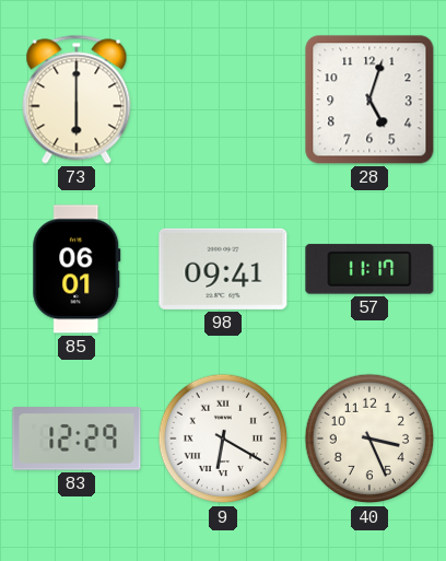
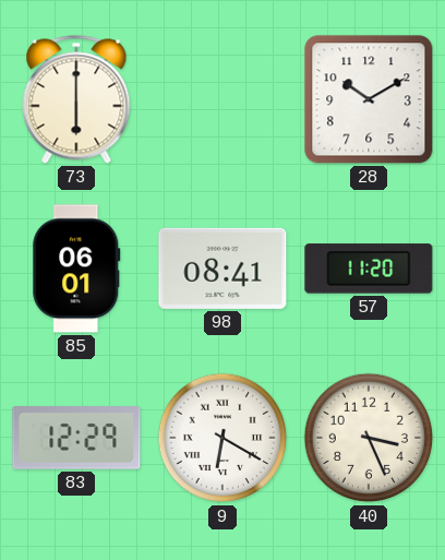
28: 5:03 -> 10:10 (369, 99)
98: 09:41 -> 08:41 (222, 269)
57: 11:17 -> 11:20 (369, 269)
